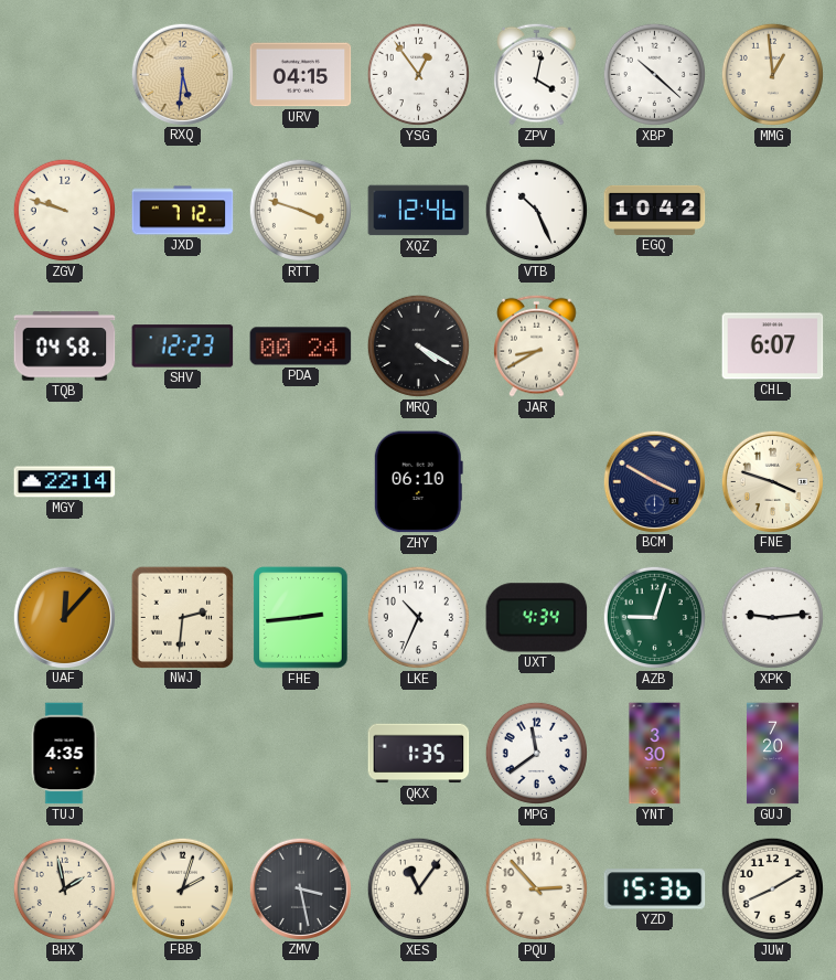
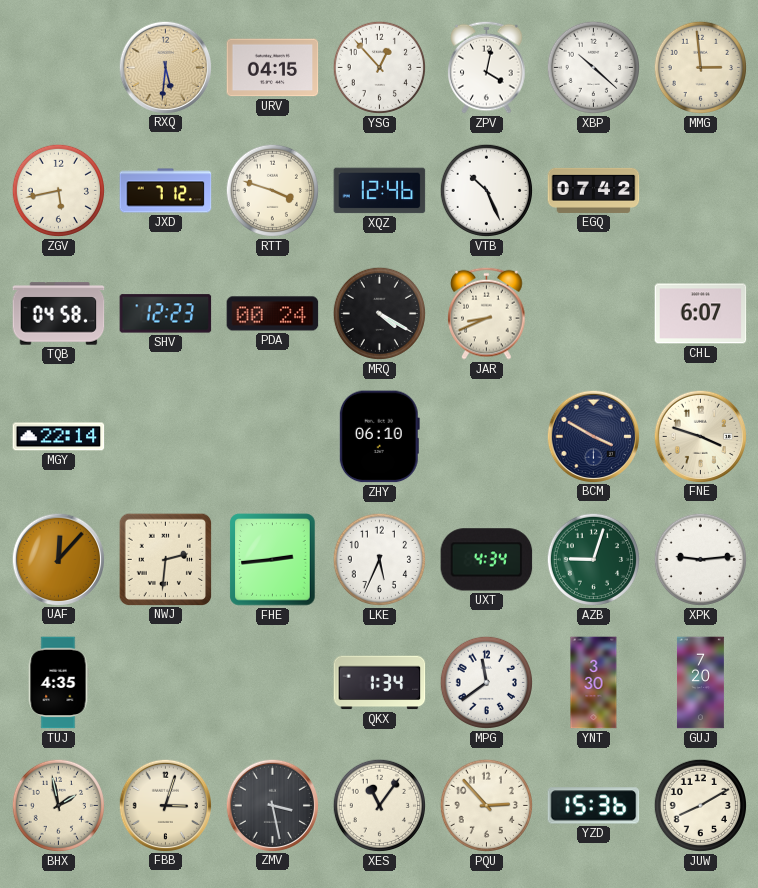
YSG: 12:54 -> 12:53 (379, 67)
MMG: 12:59 -> 2:59 (700, 67)
ZGV: 9:48 -> 5:43 (58, 190)
EGQ: 10:42 -> 07:42 (594, 190)
JAR: 8:40 -> 8:41 (487, 313)
LKE: 10:34 -> 5:34 (379, 559)
QKX: 1:35 -> 1:34 (380, 683)
FBB: 2:03 -> 3:03 (165, 805)
